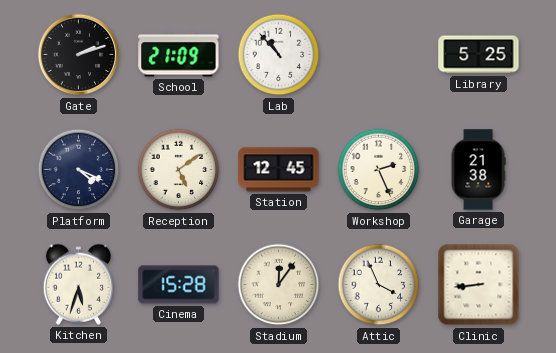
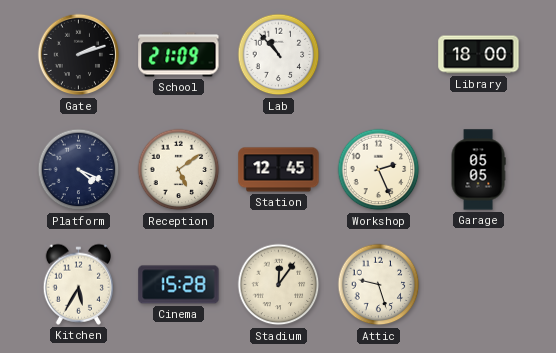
Library: 5:25 -> 18:00 (479, 55)
Garage: 21:38 -> 05:05 (478, 170)
Kitchen: 5:33 -> 5:35 (78, 284)
Attic: 3:56 -> 9:27 (379, 285)
Clinic: 8:44 -> none (479, 285)
